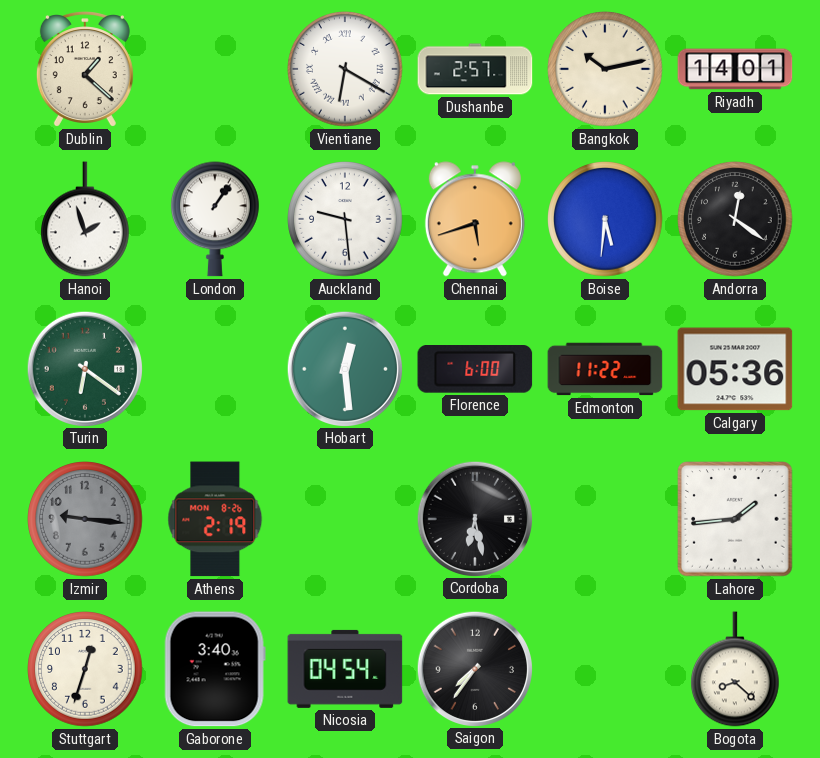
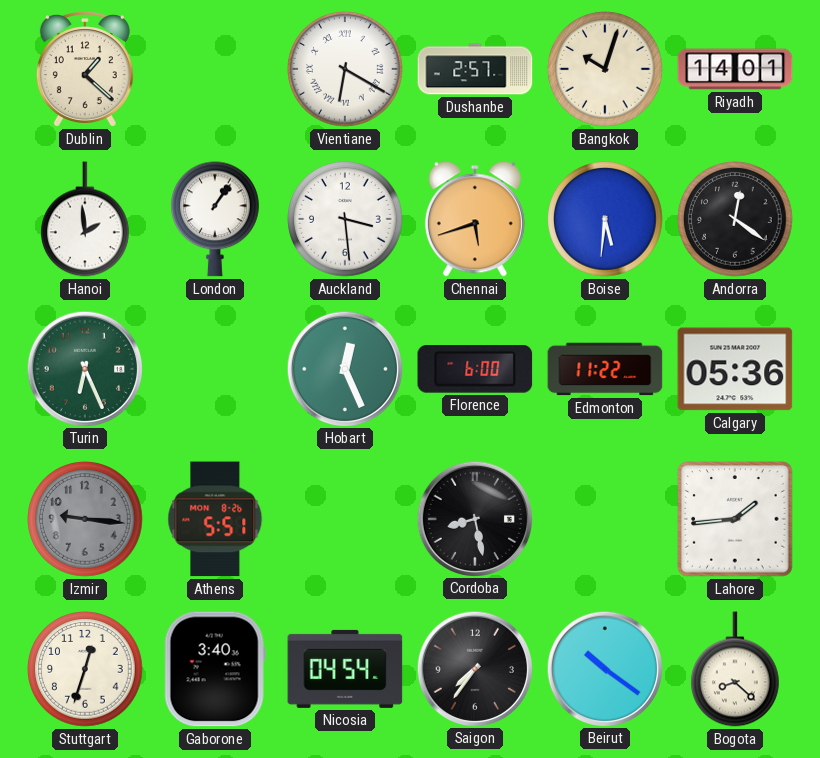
Bangkok: 10:13 -> 10:03 (605, 69)
Hanoi: 1:57 -> 1:59 (86, 219)
Auckland: 9:29 -> 3:29 (345, 219)
Turin: 6:21 -> 6:26 (84, 368)
Hobart: 12:29 -> 12:26 (344, 368)
Athens: 2:19 -> 5:51 (215, 519)
Cordoba: 6:28 -> 8:28 (474, 518)
Beirut: none -> 10:21 (604, 668)
